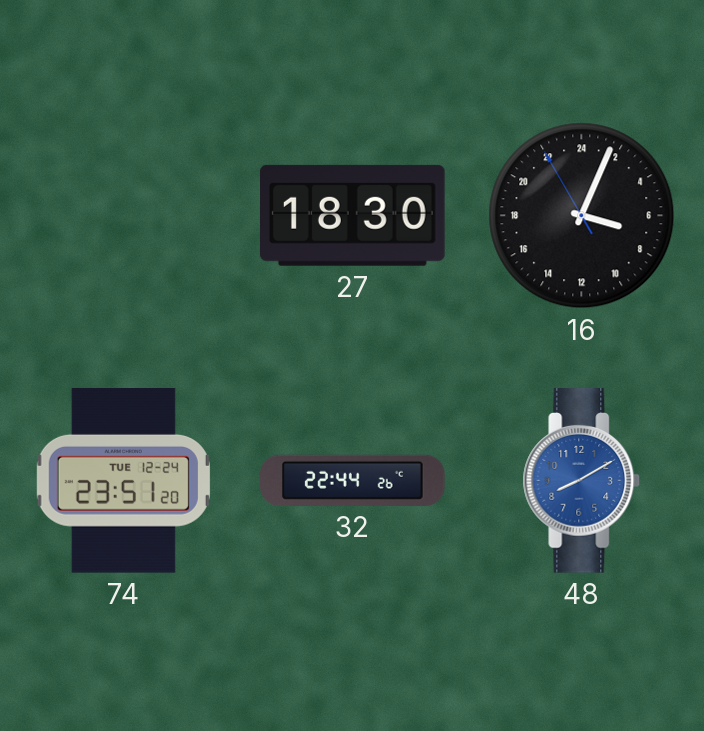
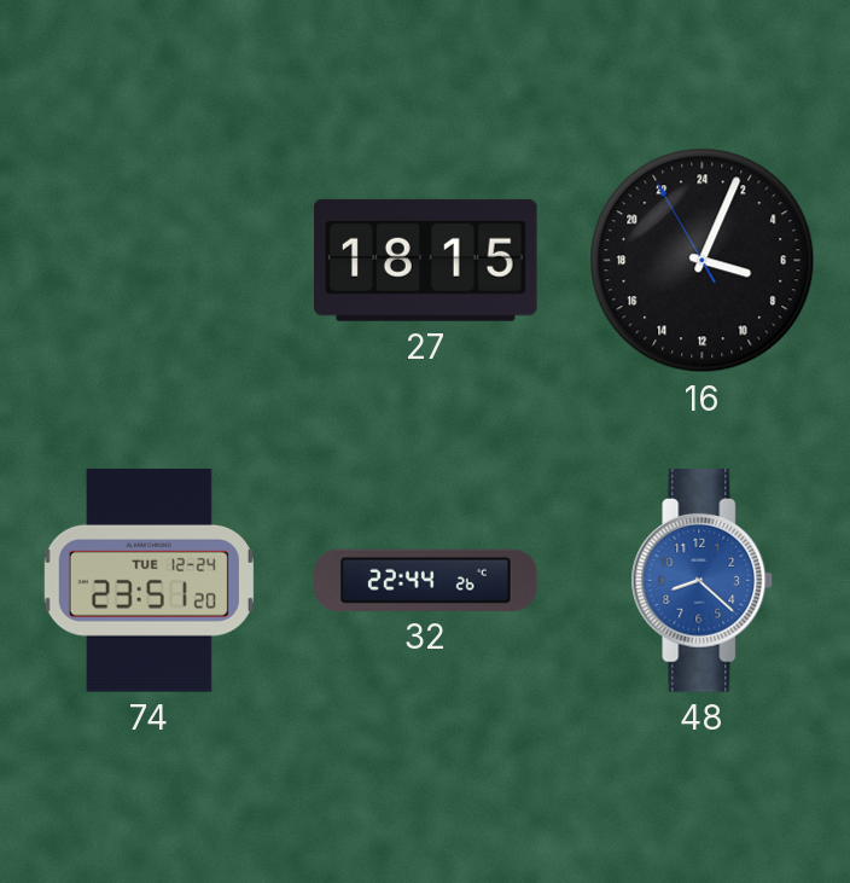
27: 18:30 -> 18:15 (426, 260)
48: 8:10 -> 8:22 (703, 581)
